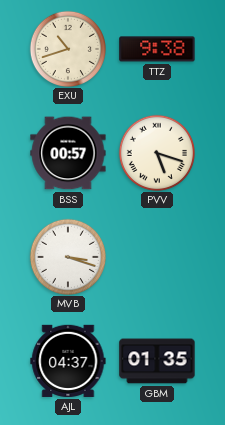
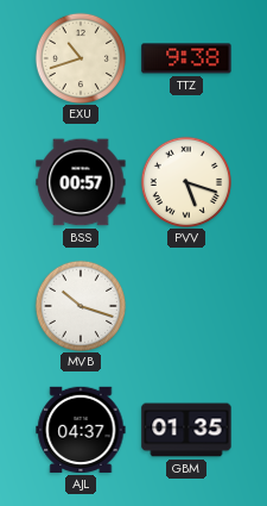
MVB: 3:18 -> 10:18 (80, 305)
